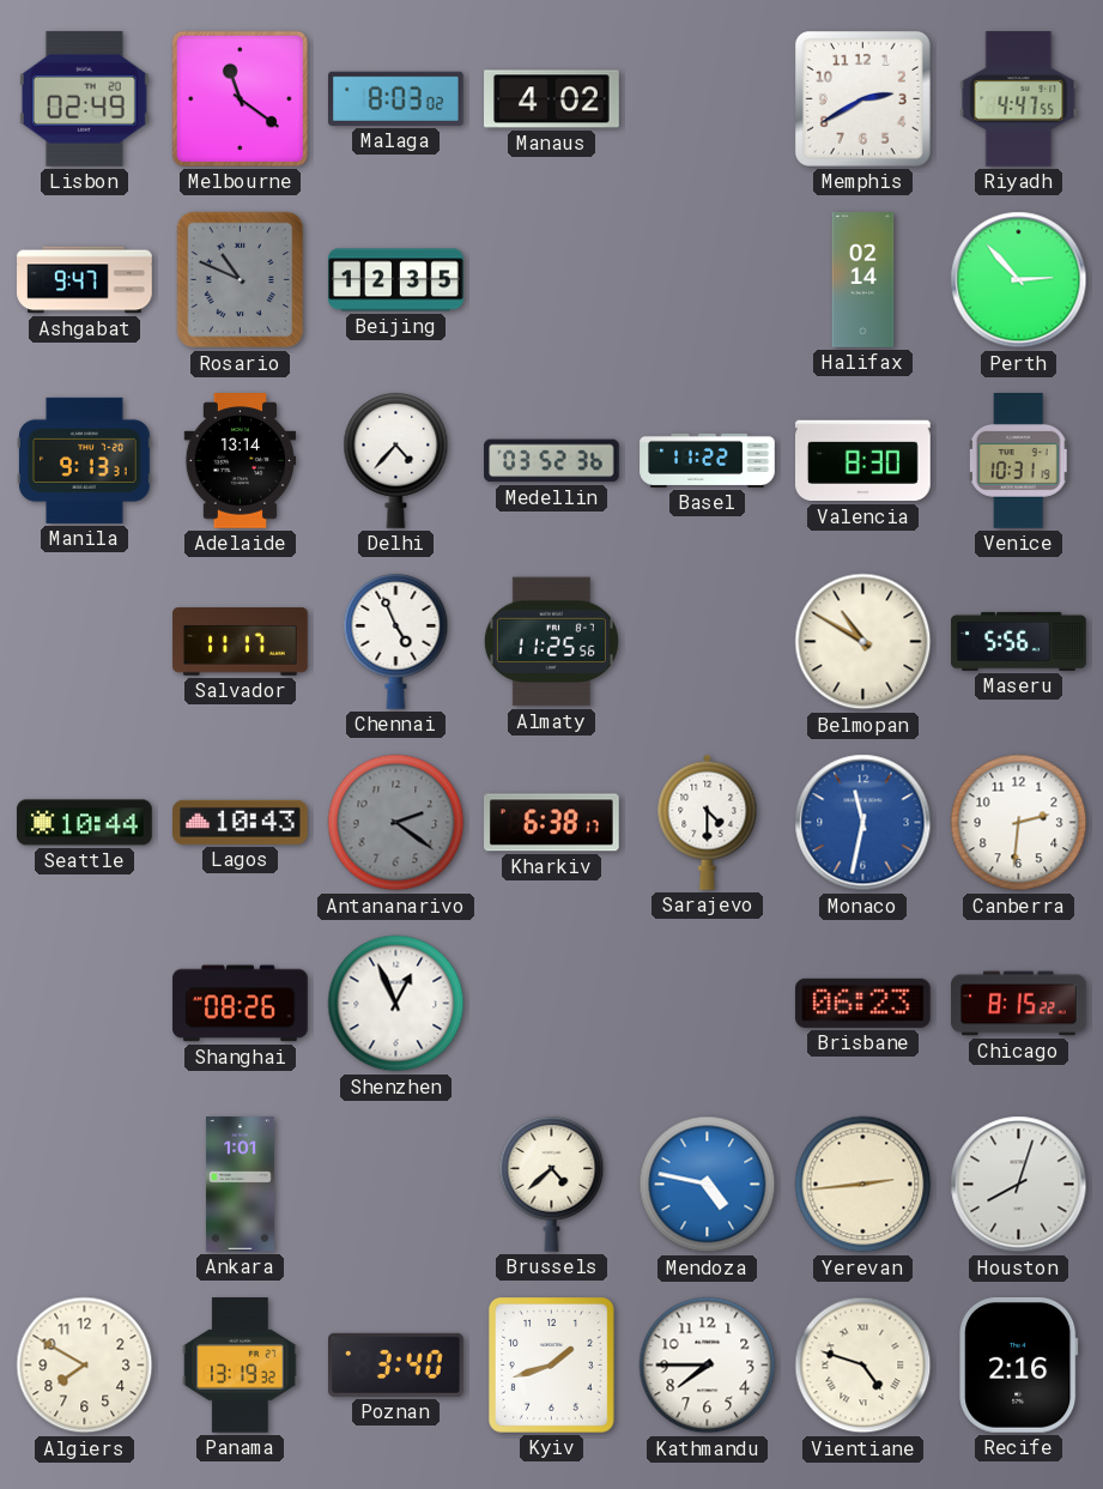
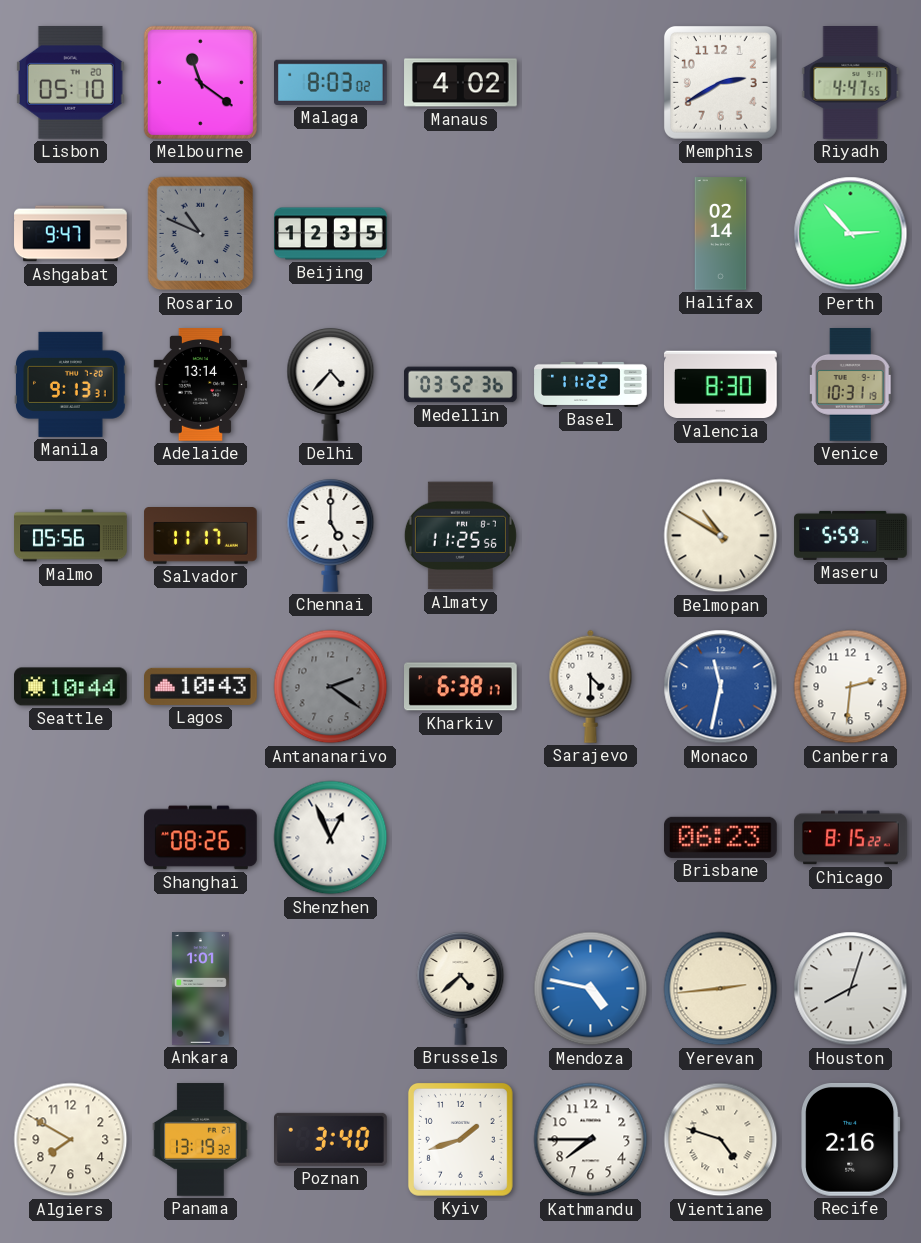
Lisbon: 02:49 -> 05:10 (70, 82)
Malmo: none -> 05:56 (71, 536)
Chennai: 4:56 -> 5:00 (331, 536)
Maseru: 5:56 -> 5:59 (851, 535)
